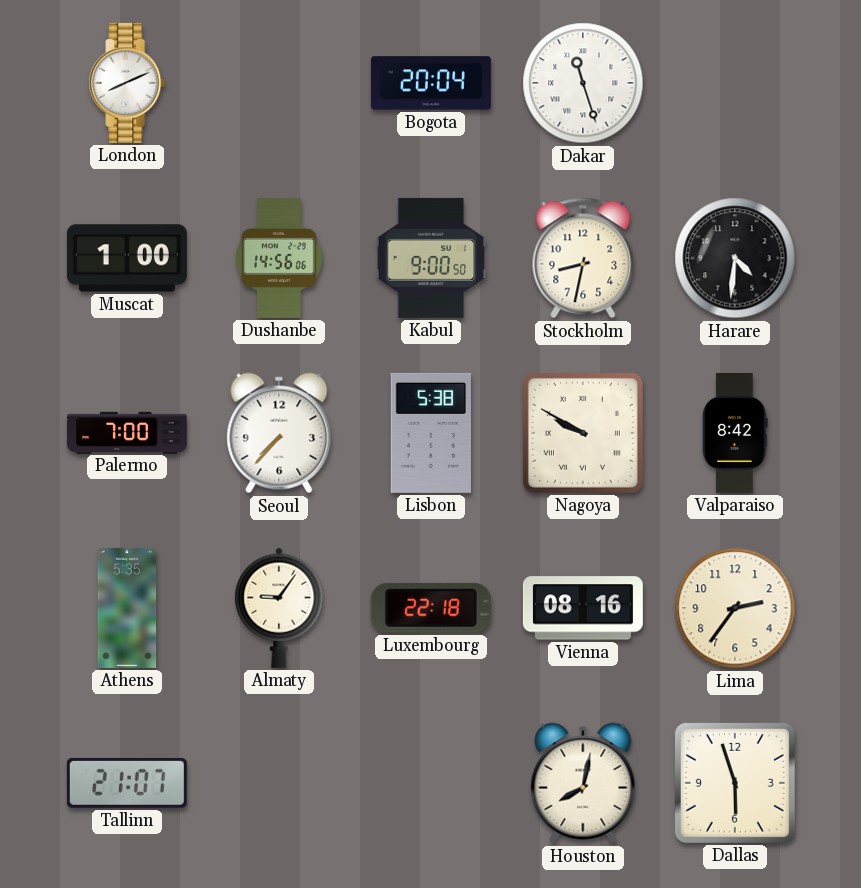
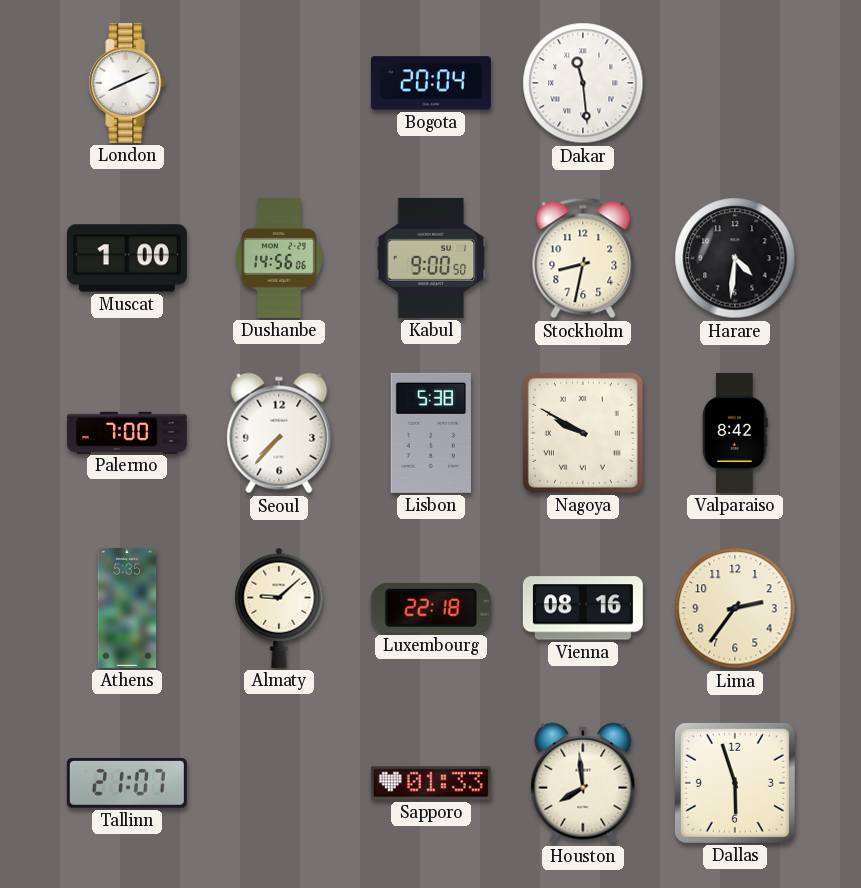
Dakar: 11:27 -> 11:29 (583, 83)
Almaty: 9:06 -> 9:08 (279, 608)
Sapporo: none -> 01:33 (431, 783)
Houston: 8:02 -> 7:59 (583, 783)
